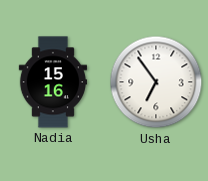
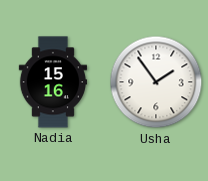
Usha: 6:54 -> 1:54 (156, 82)
